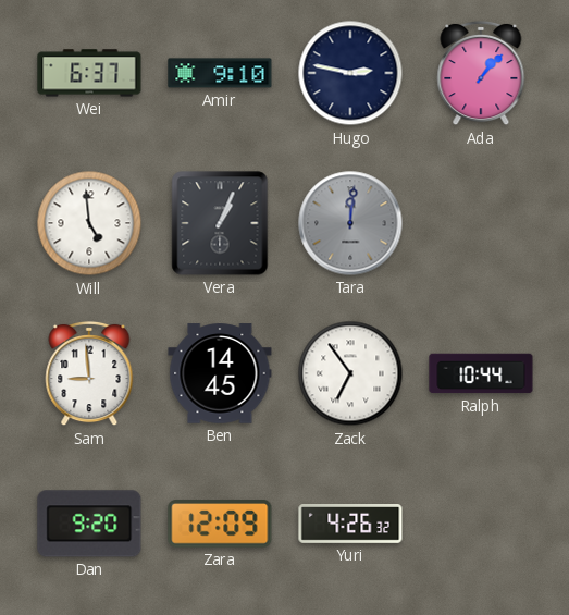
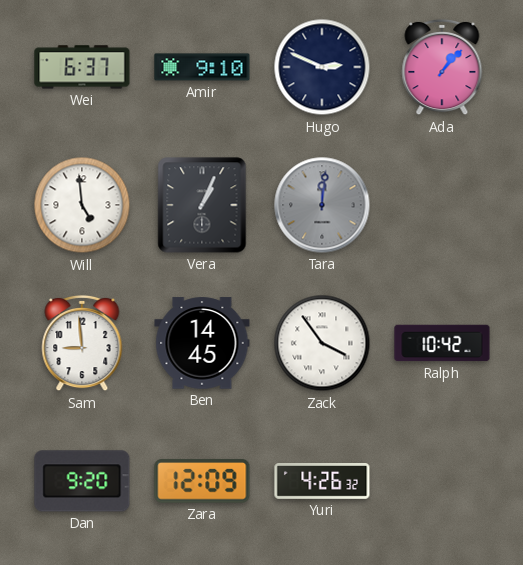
Hugo: 2:47 -> 2:49 (322, 67)
Zack: 6:54 -> 3:54 (322, 343)
Ralph: 10:44 -> 10:42 (442, 343)
